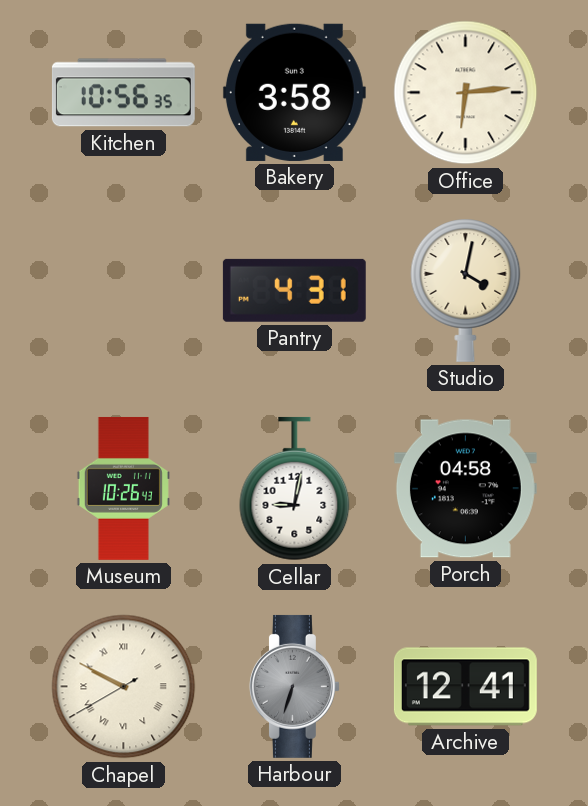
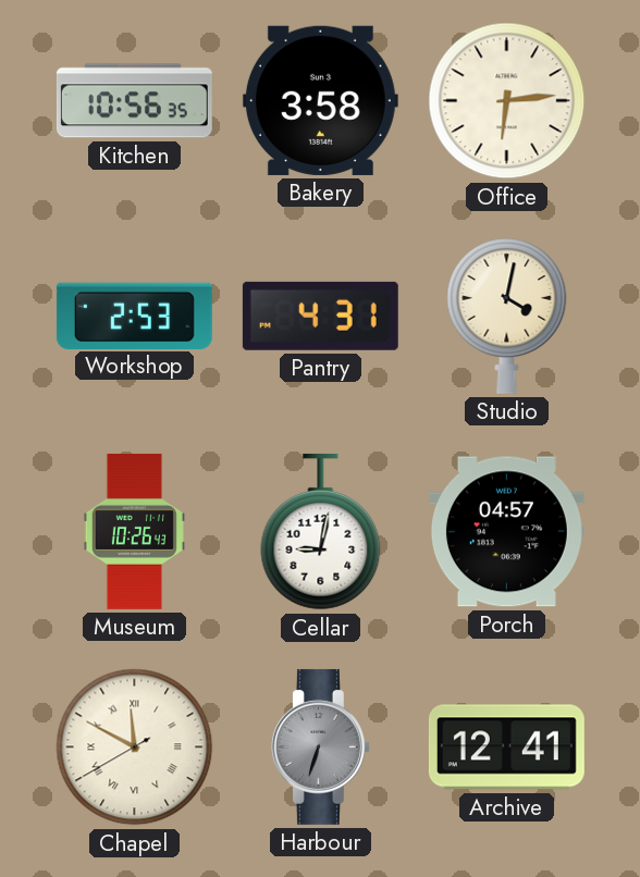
Workshop: none -> 2:53 (134, 316)
Porch: 04:58 -> 04:57 (506, 532)
Chapel: 9:49 -> 11:49 (135, 748)
